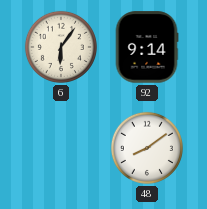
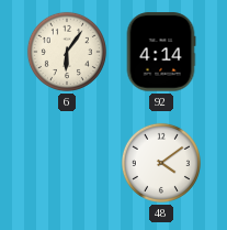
92: 9:14 -> 4:14 (161, 52)
48: 8:09 -> 4:09 (161, 163)
